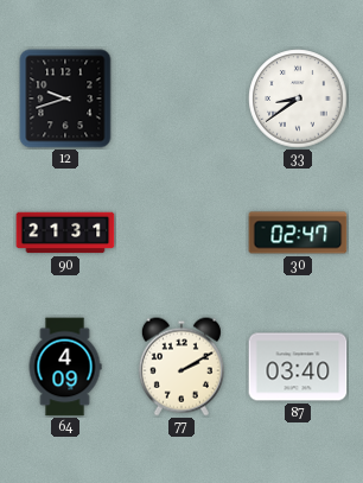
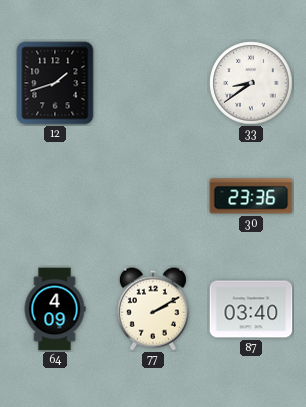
12: 9:42 -> 1:42 (55, 83)
90: 21:31 -> none (65, 233)
30: 02:47 -> 23:36 (251, 196)
